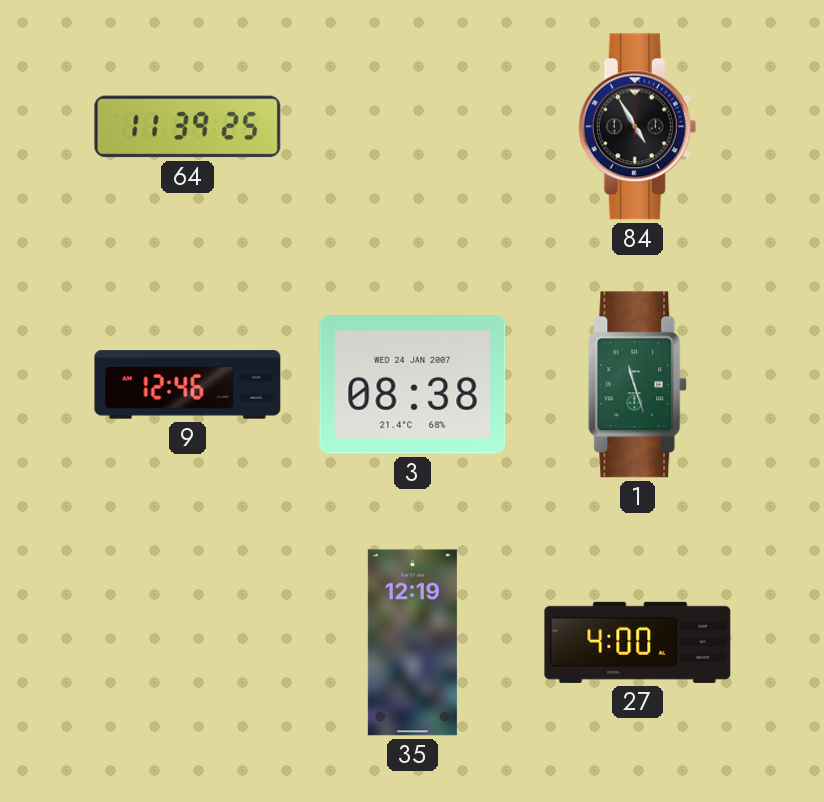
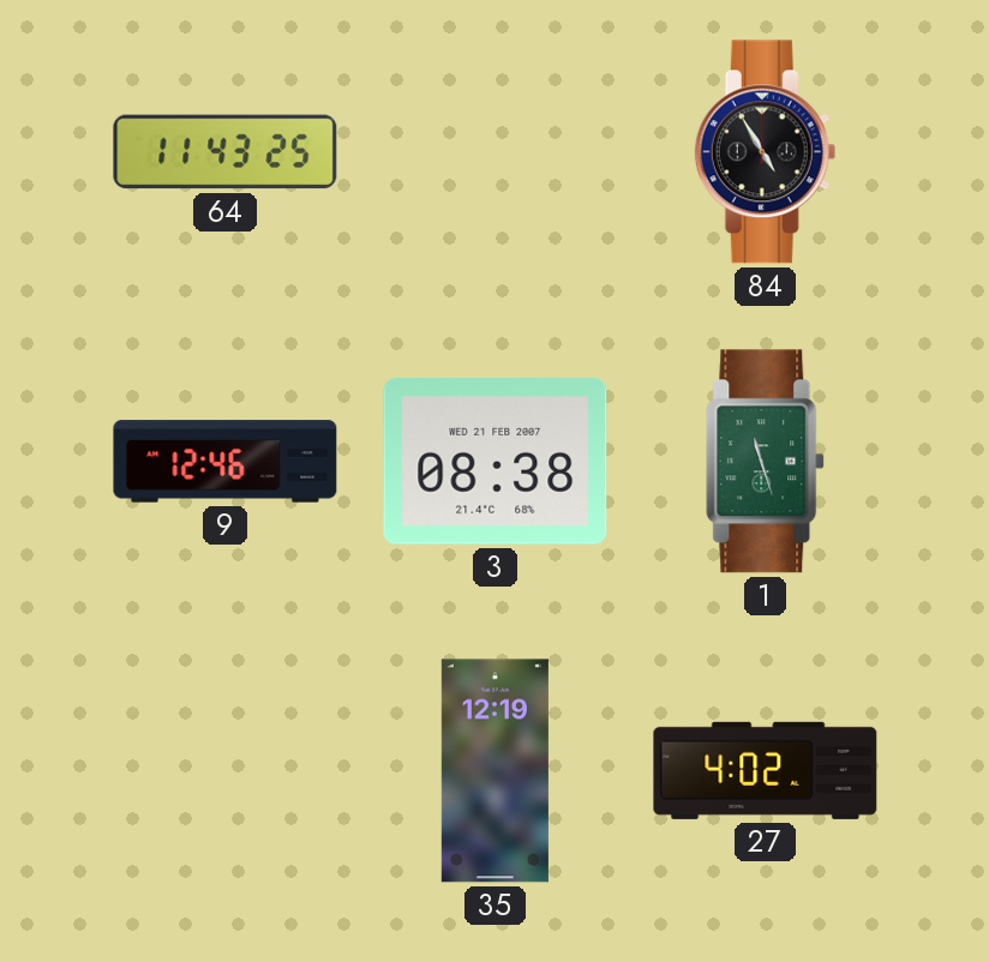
64: 11:39 -> 11:43 (226, 152)
3 date: WED 24 JAN 2007 -> WED 21 FEB 2007 (496, 462)
27: 4:00 -> 4:02 (766, 770)
